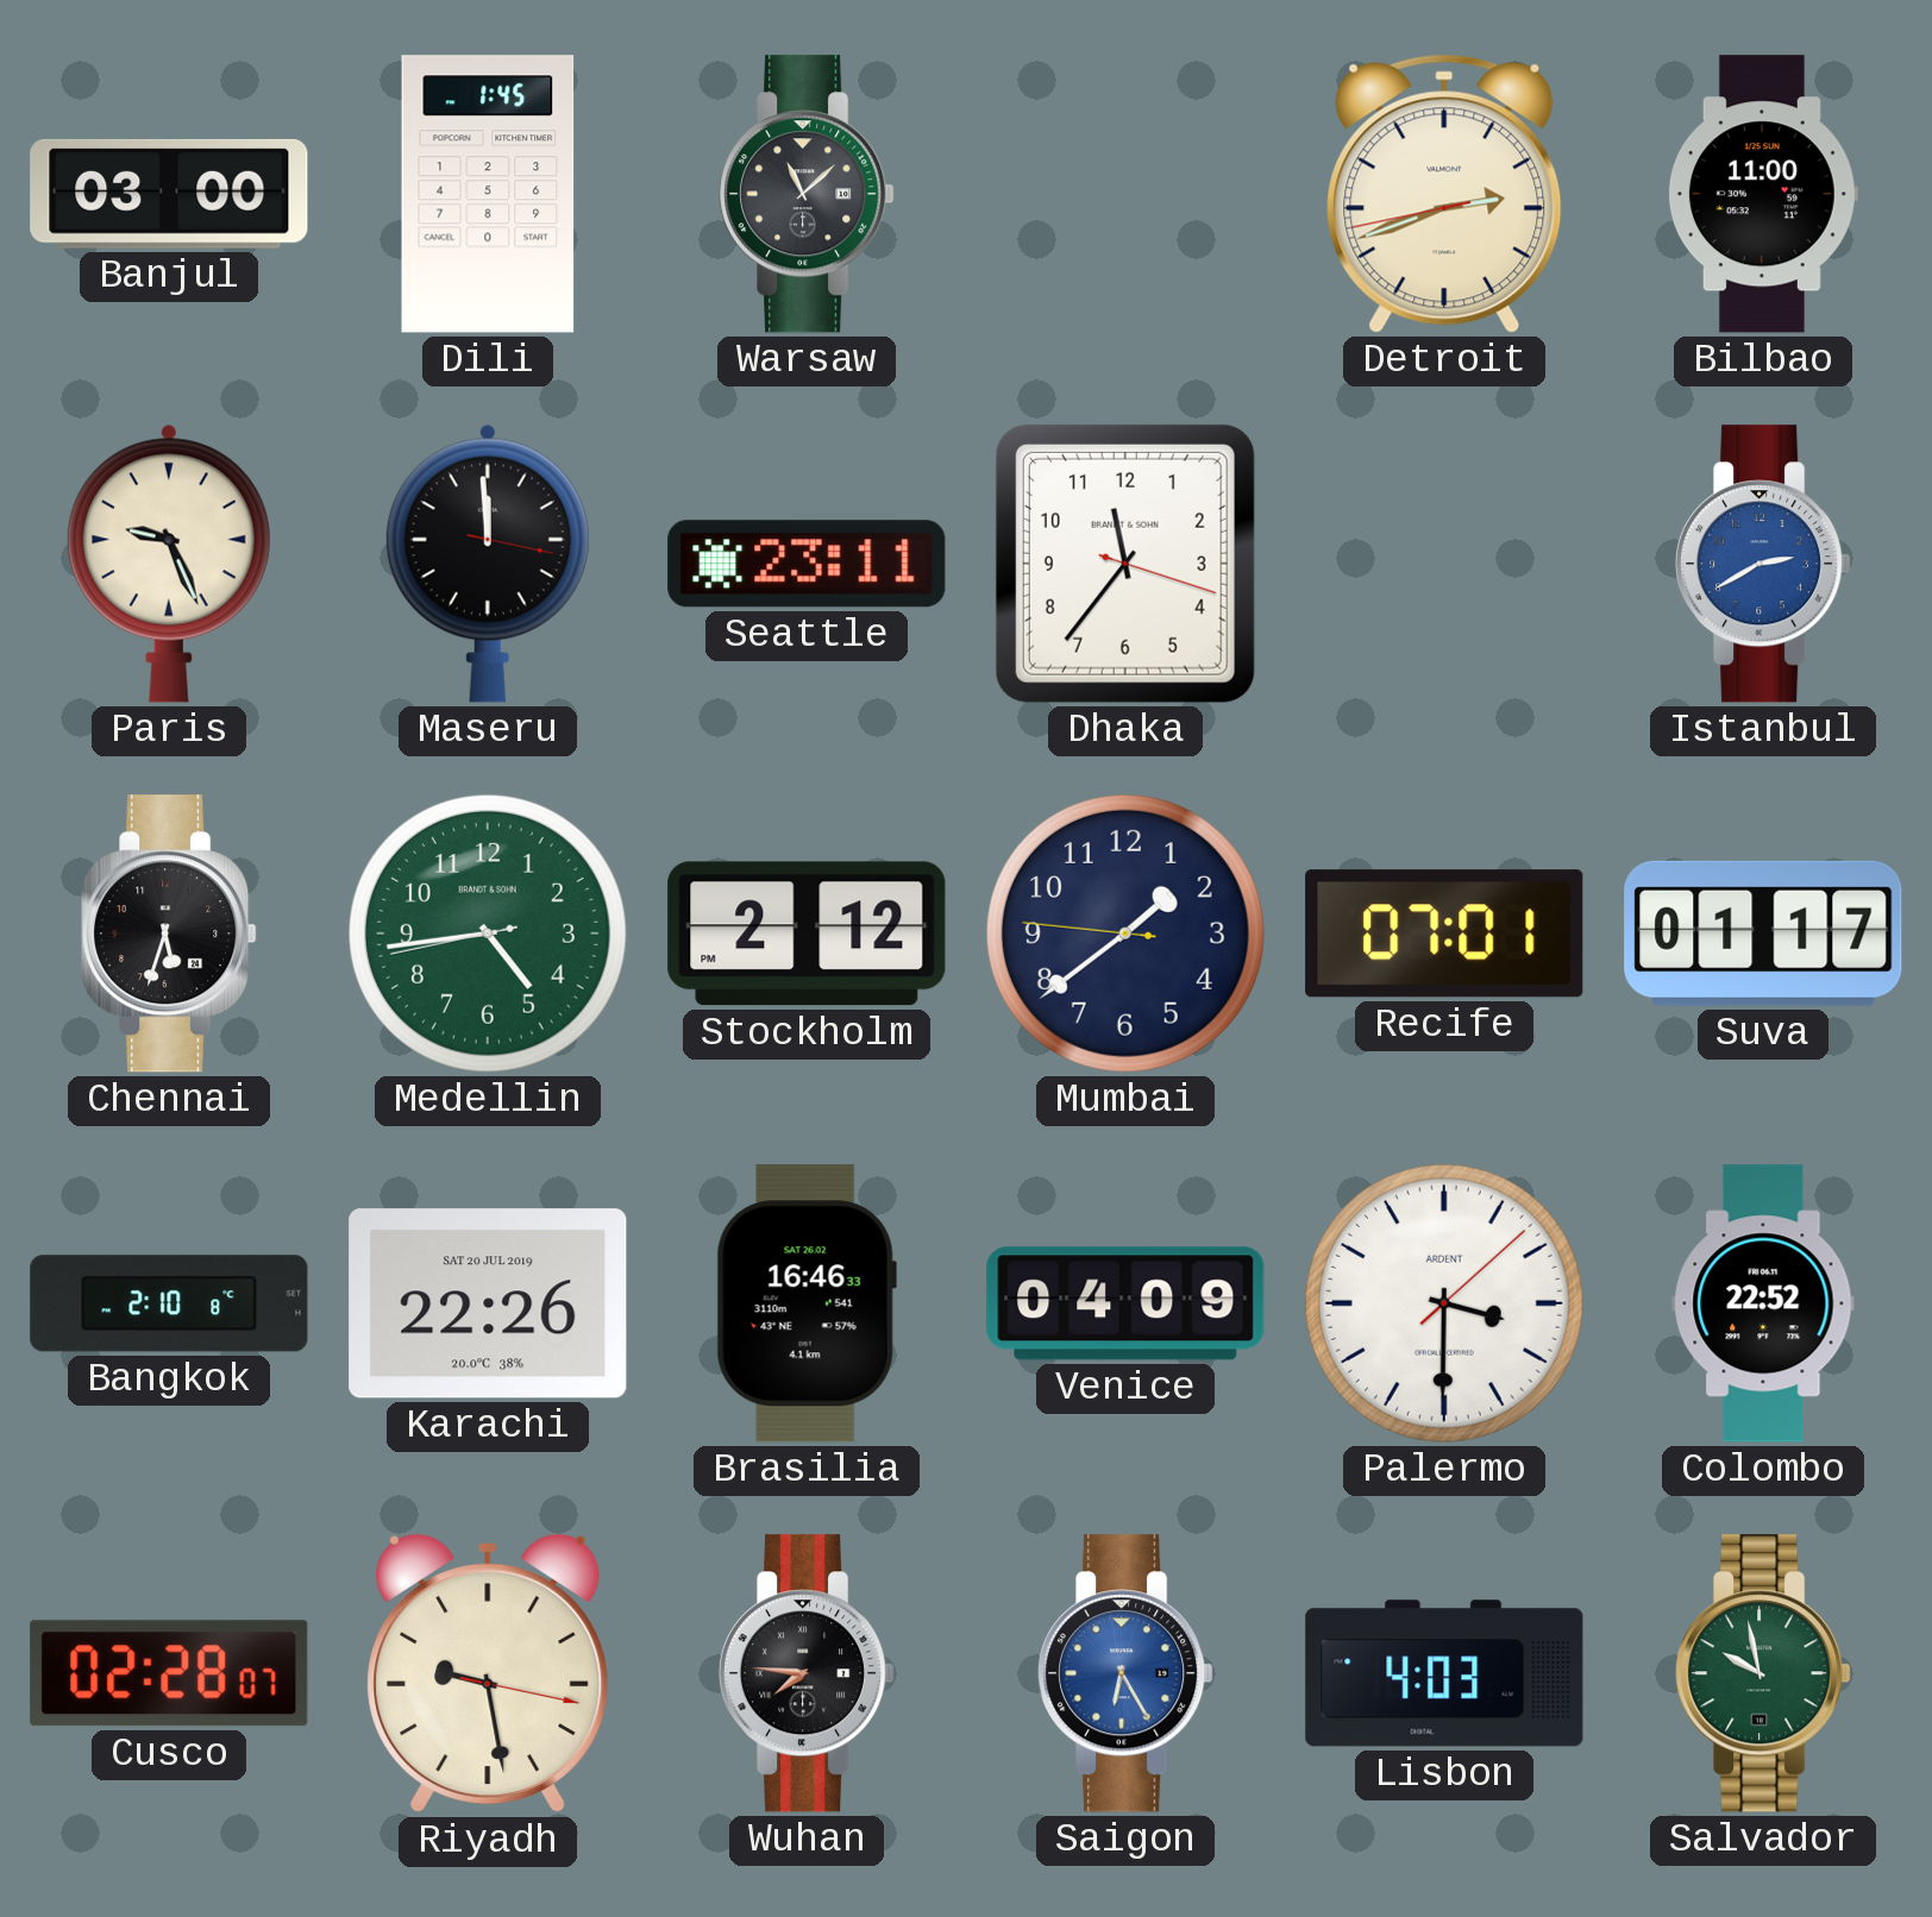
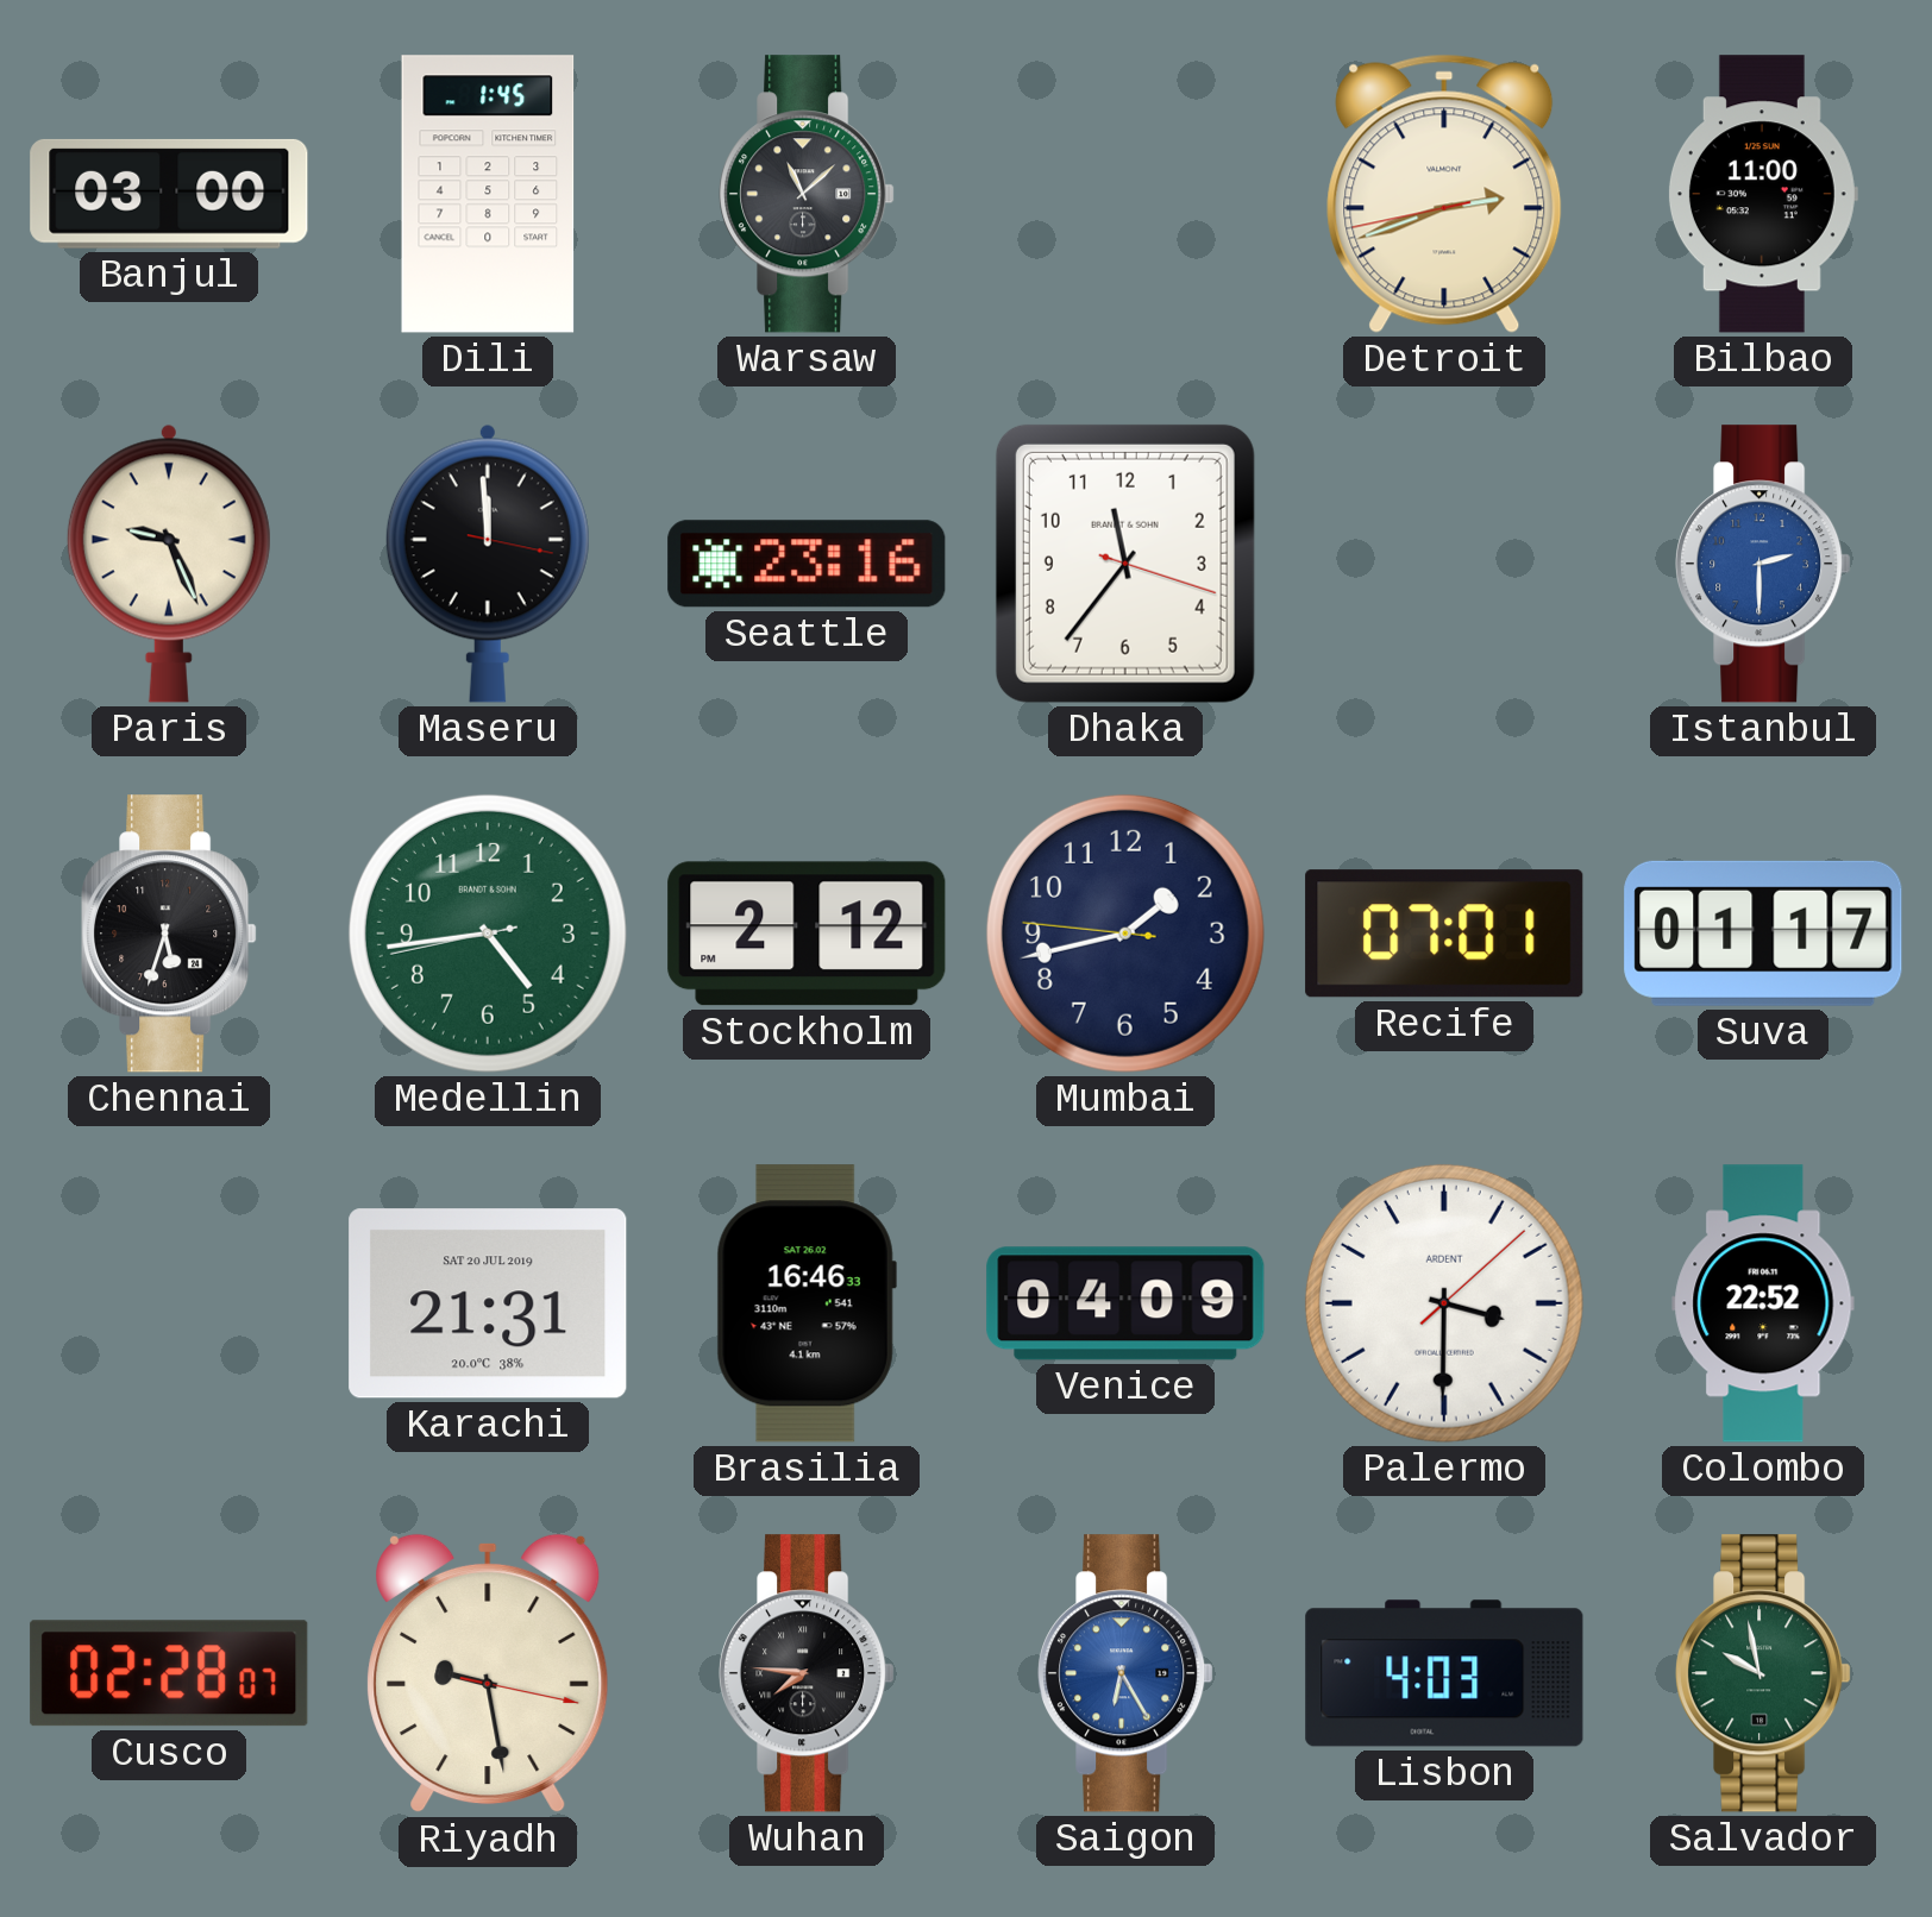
Seattle: 23:11 -> 23:16 (807, 564)
Istanbul: 2:40 -> 2:30 (1763, 564)
Mumbai: 1:38 -> 1:42 (1125, 934)
Bangkok: 2:10 -> none (169, 1303)
Karachi: 22:26 -> 21:31 (488, 1303)
